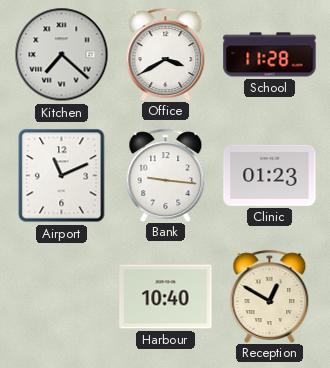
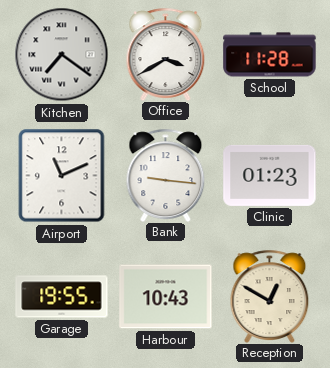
Kitchen: 7:22 -> 7:21 (62, 55)
Garage: none -> 19:55 (62, 297)
Harbour: 10:40 -> 10:43 (166, 297)
